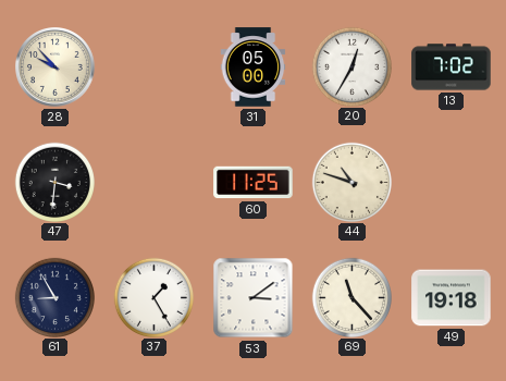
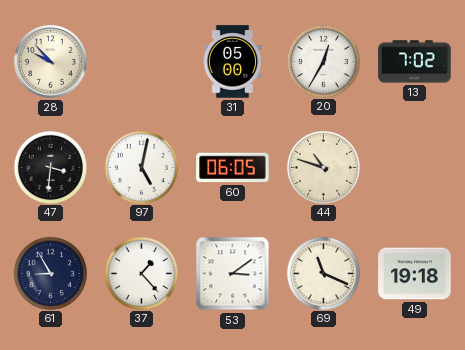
97: none -> 5:02 (141, 167)
60: 11:25 -> 06:05 (233, 168)
37: 1:25 -> 1:23 (141, 273)
69: 11:23 -> 11:19 (323, 273)
